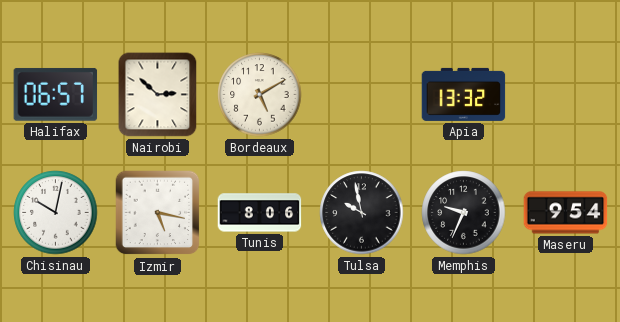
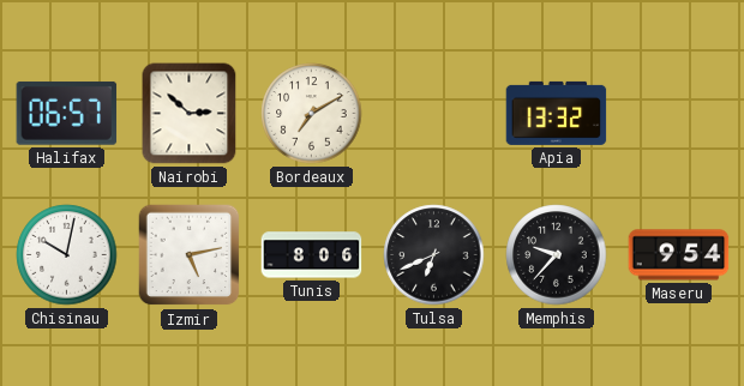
Bordeaux: 5:10 -> 7:10 (312, 114)
Izmir: 5:17 -> 5:13 (190, 255)
Tulsa: 9:58 -> 6:41 (434, 255)
Memphis: 9:34 -> 9:37 (557, 255)
